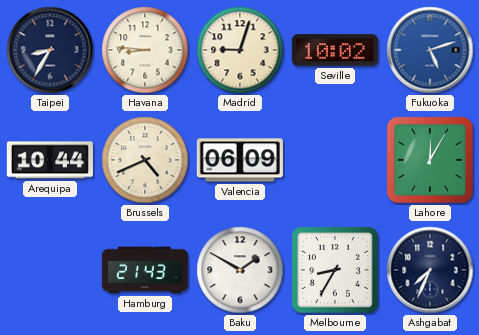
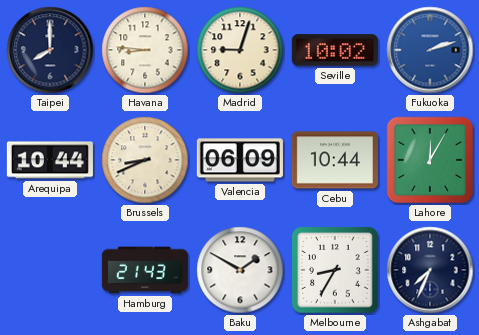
Taipei: 8:35 -> 8:00 (50, 50)
Fukuoka: 5:12 -> 2:12 (430, 50)
Brussels: 4:41 -> 8:41 (145, 160)
Cebu: none -> 10:44 (335, 160)
